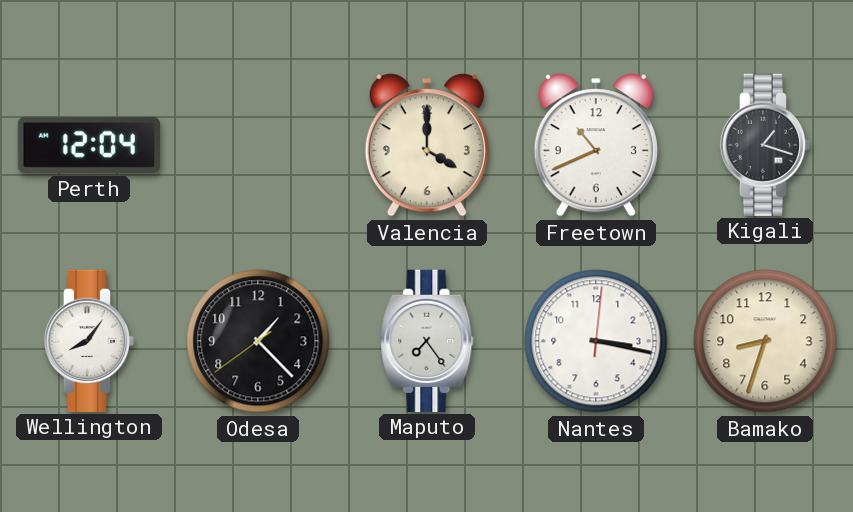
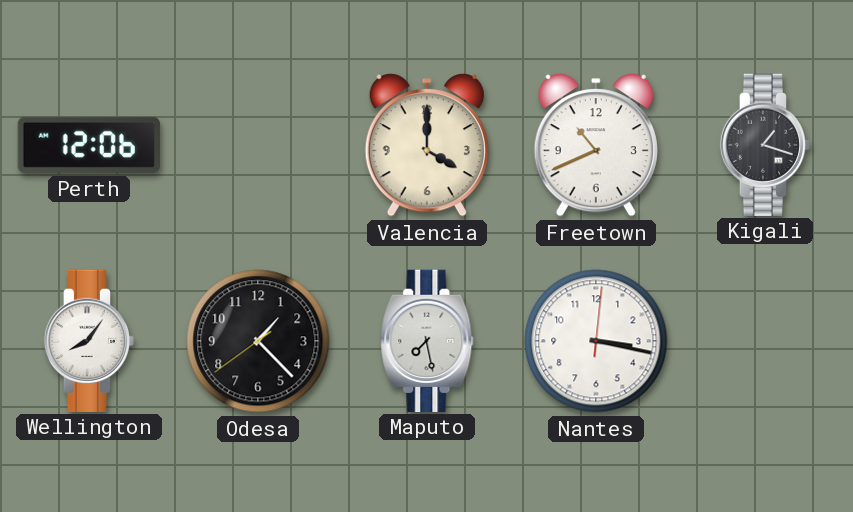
Perth: 12:04 -> 12:06 (89, 145)
Maputo: 7:24 -> 7:28 (427, 340)
Bamako: 8:33 -> none (765, 341)
